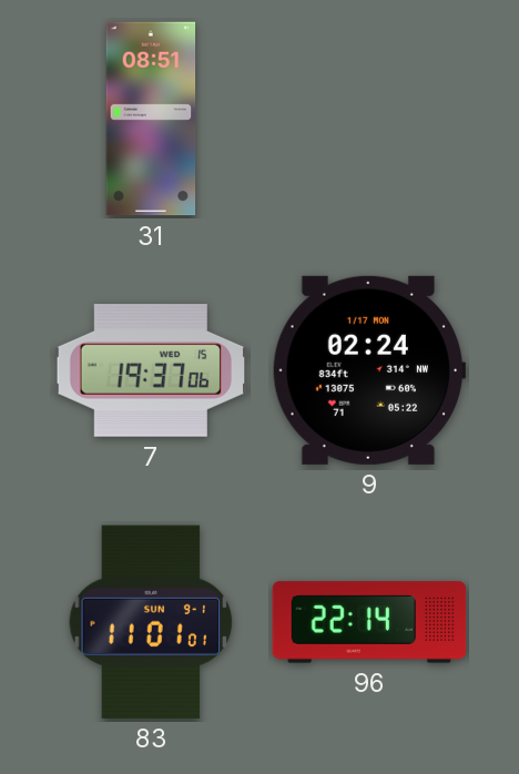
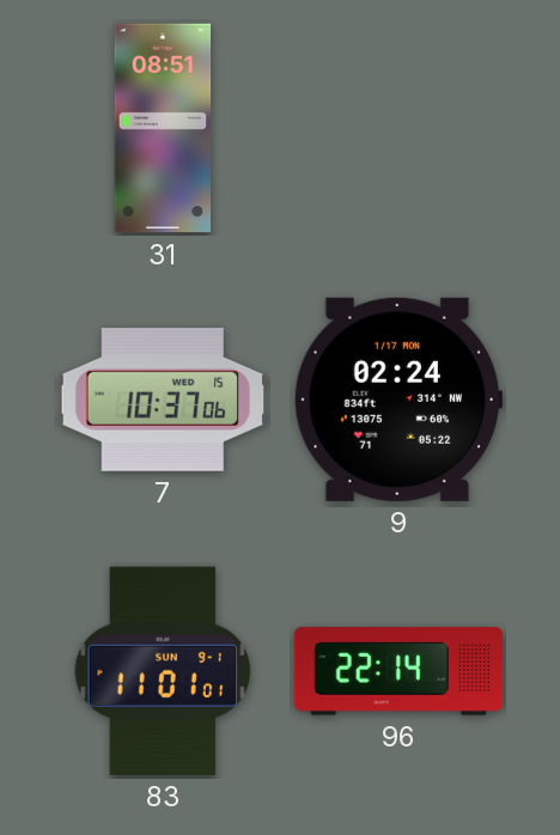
7: 19:37 -> 10:37 (162, 401)
